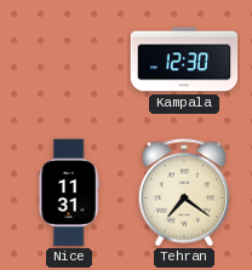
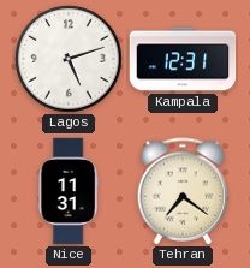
Lagos: none -> 5:12 (70, 60)
Kampala: 12:30 -> 12:31 (183, 59)
